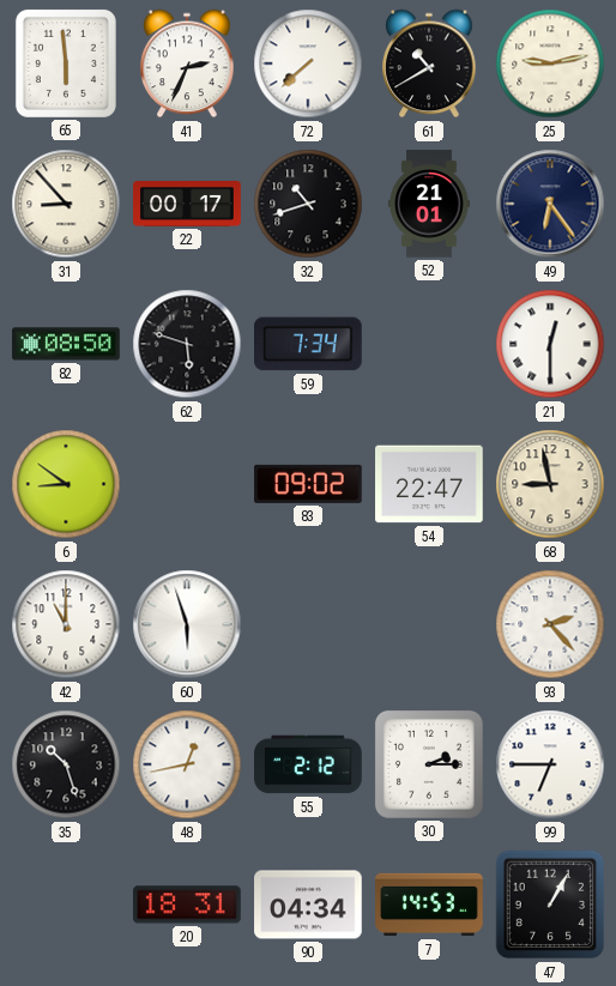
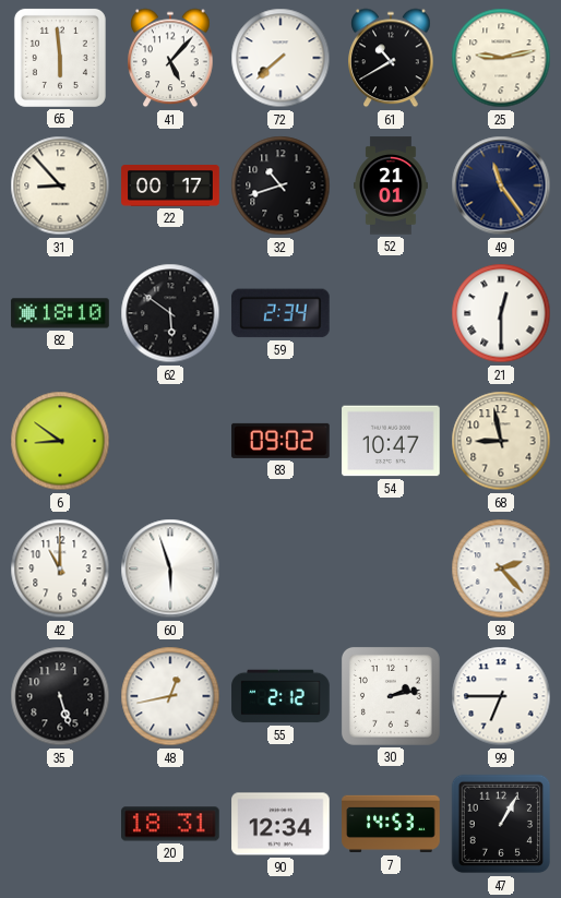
41: 2:34 -> 5:07 (170, 58)
49: 6:24 -> 11:24 (501, 185)
82: 08:50 -> 18:10 (60, 313)
62: 5:48 -> 5:51 (170, 313)
59: 7:34 -> 2:34 (282, 313)
54: 22:47 -> 10:47 (391, 441)
35: 10:27 -> 5:27 (60, 696)
30: 2:15 -> 2:13 (391, 696)
90: 04:34 -> 12:34 (280, 824)
